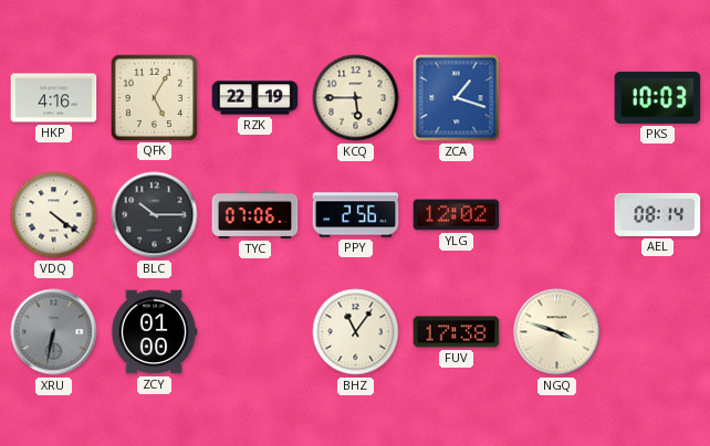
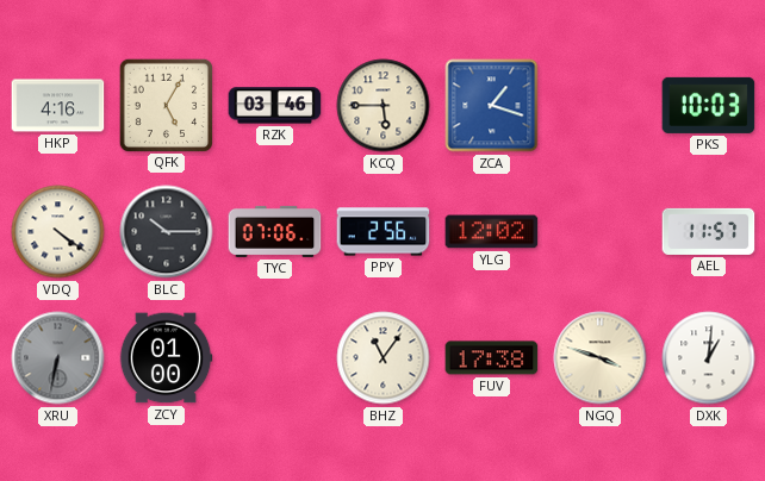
RZK: 22:19 -> 03:46 (275, 106)
AEL: 08:14 -> 11:57 (709, 231)
DXK: none -> 1:01 (709, 358)
